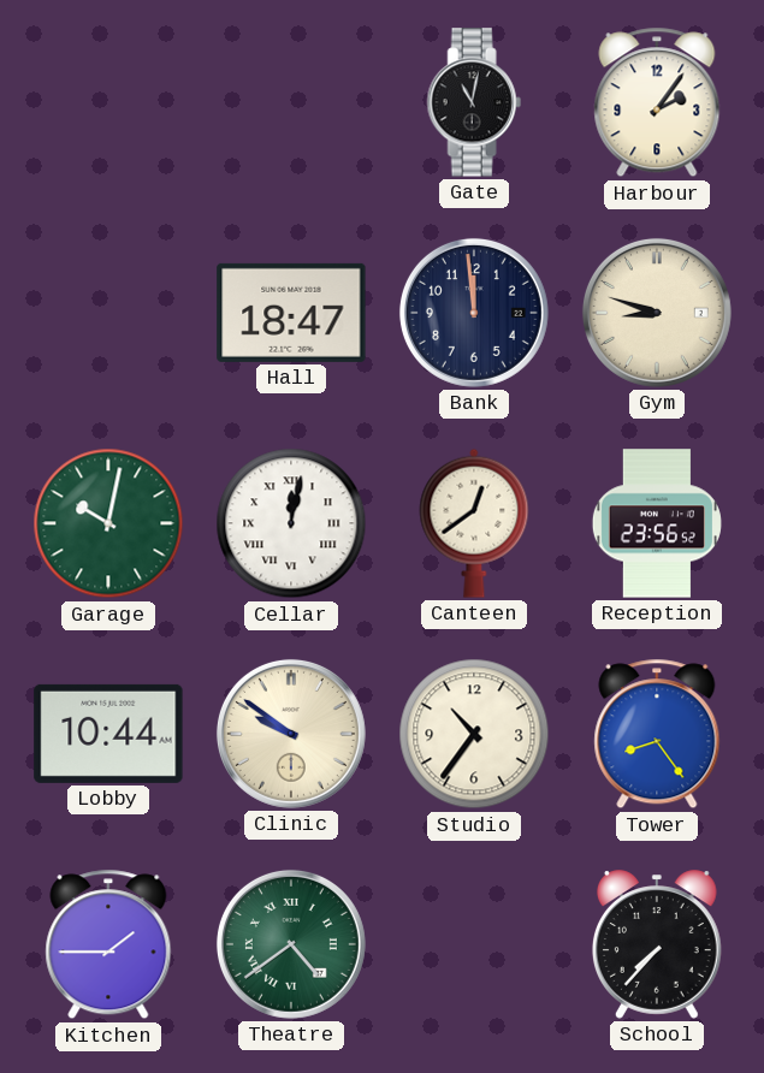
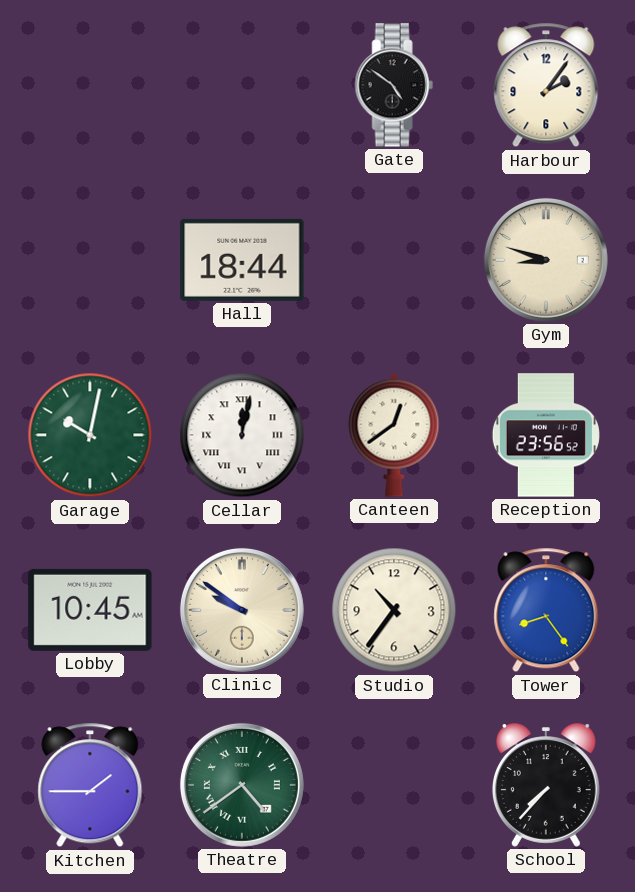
Gate: 11:02 -> 4:51 (394, 85)
Hall: 18:47 -> 18:44 (242, 260)
Bank: 11:59 -> none (474, 313)
Lobby: 10:44 -> 10:45 (90, 610)
